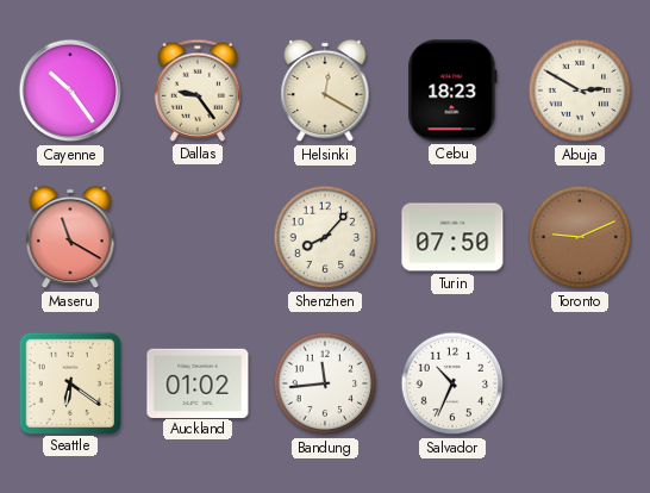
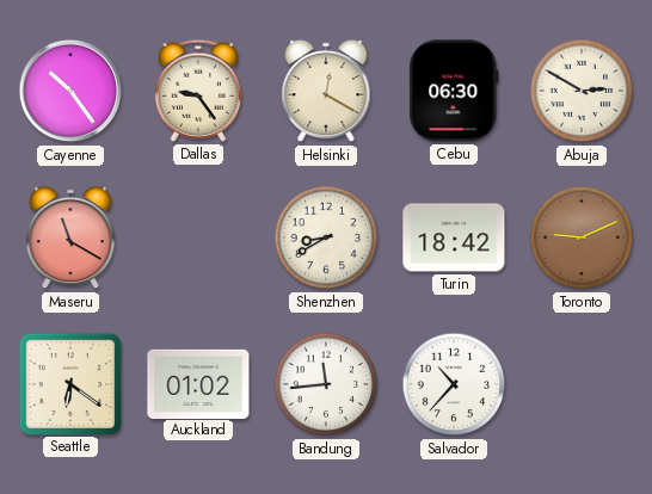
Cebu: 18:23 -> 06:30 (454, 91)
Shenzhen: 8:07 -> 8:40 (326, 237)
Turin: 07:50 -> 18:42 (454, 237)
Salvador: 10:34 -> 10:37 (454, 384)
